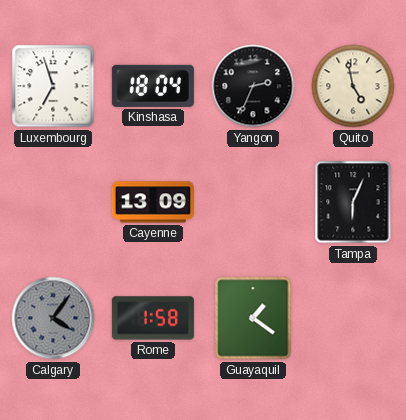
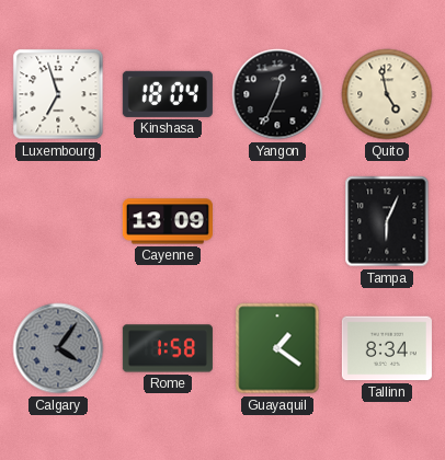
Yangon: 2:34 -> 12:34 (277, 94)
Tallinn: none -> 8:34 (387, 348)
